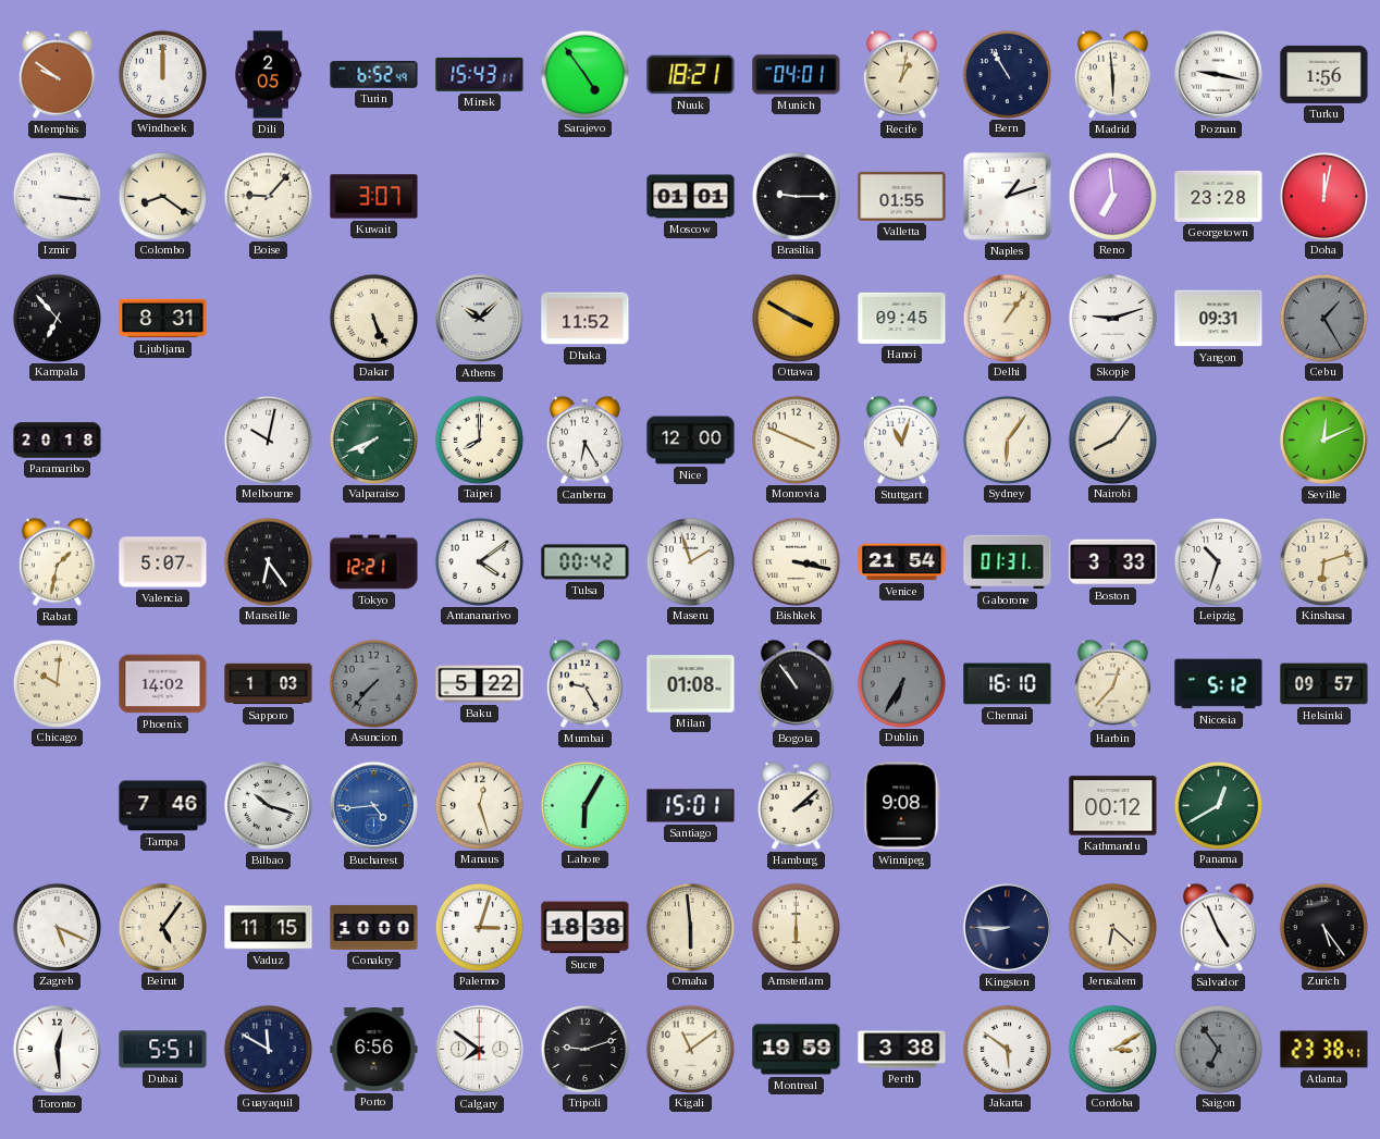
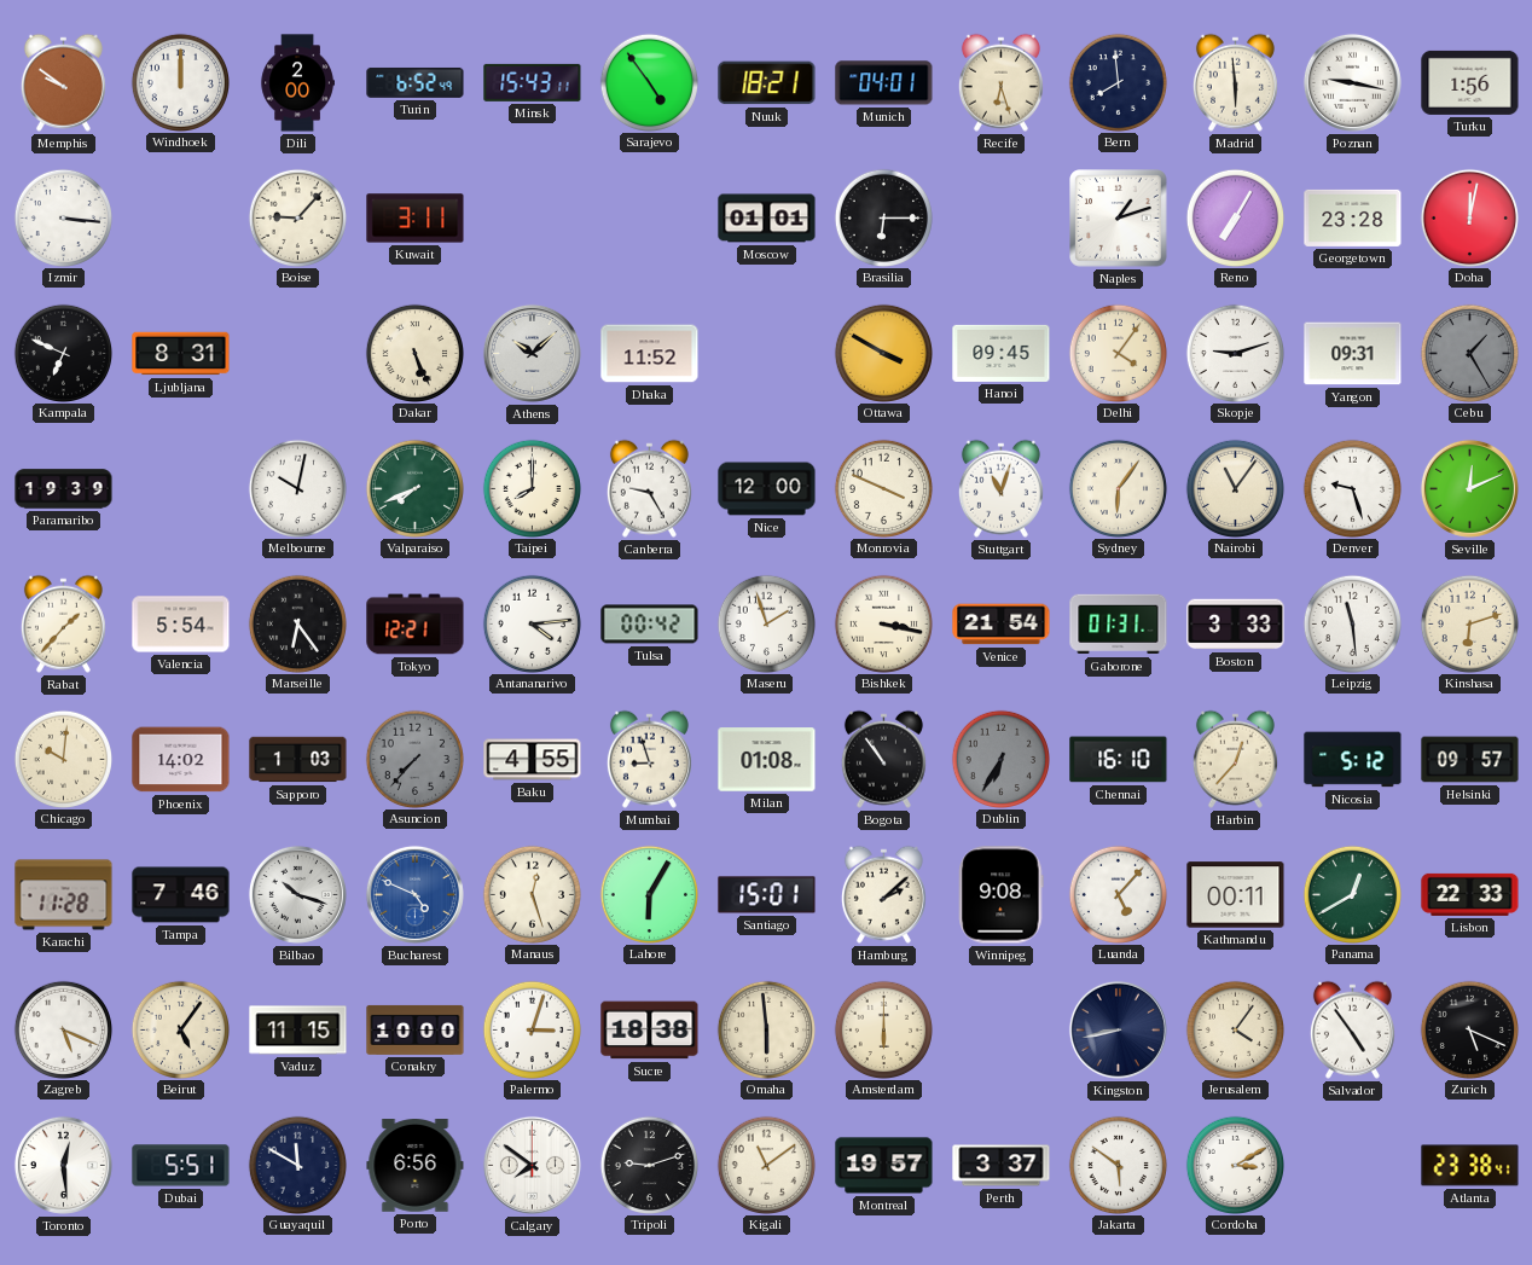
Dili: 2:05 -> 2:00 (297, 83)
Recife: 1:02 -> 6:27 (1000, 82)
Bern: 10:55 -> 7:59 (1118, 82)
Colombo: 8:21 -> none (162, 196)
Kuwait: 3:07 -> 3:11 (416, 219)
Brasilia: 9:15 -> 6:15 (883, 217)
Valletta: 01:55 -> none (902, 196)
Reno: 6:59 -> 7:05 (1235, 217)
Kampala: 6:53 -> 6:49 (63, 353)
Delhi: 1:06 -> 4:06 (1118, 353)
Paramaribo: 20:18 -> 19:39 (64, 489)
Canberra: 6:25 -> 9:25 (649, 488)
Nairobi: 8:06 -> 11:06 (1235, 488)
Denver: none -> 9:27 (1352, 488)
Rabat: 1:32 -> 1:37 (63, 623)
Valencia: 5:07 -> 5:54 (181, 625)
Antananarivo: 4:09 -> 4:14 (532, 623)
Leipzig: 10:33 -> 11:29 (1352, 623)
Baku: 5:22 -> 4:55 (533, 760)
Mumbai: 9:25 -> 8:57 (649, 759)
Karachi: none -> 11:28 (64, 895)
Bucharest: 4:44 -> 4:49 (414, 894)
Luanda: none -> 5:07 (1118, 894)
Kathmandu: 00:12 -> 00:11 (1236, 895)
Lisbon: none -> 22:33 (1470, 894)
Kingston: 8:45 -> 8:43 (1118, 1029)
Jerusalem: 6:22 -> 4:06 (1235, 1029)
Salvador: 4:56 -> 4:54 (1352, 1029)
Zurich: 5:24 -> 5:19 (1469, 1029)
Montreal: 19:59 -> 19:57 (884, 1166)
Perth: 3:38 -> 3:37 (1002, 1166)
Saigon: 6:54 -> none (1218, 1049)
